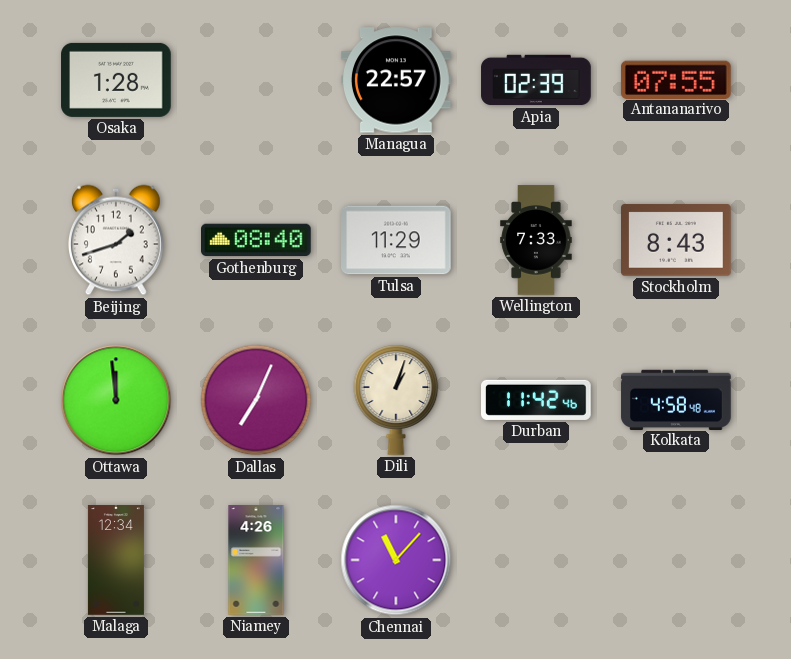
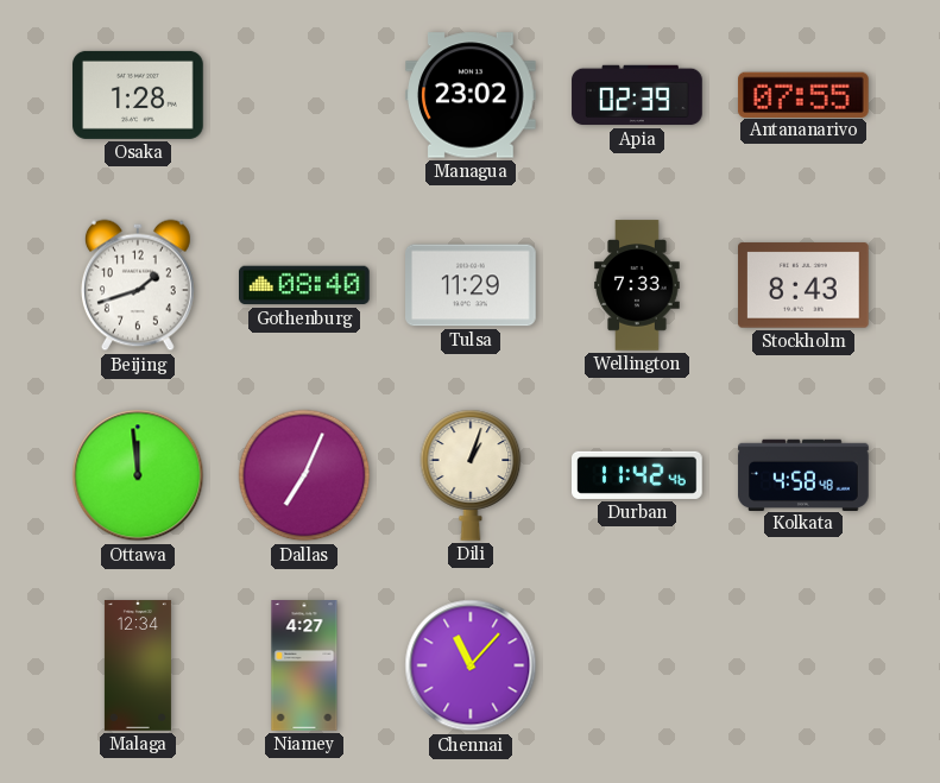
Managua: 22:57 -> 23:02 (472, 95)
Niamey: 4:26 -> 4:27 (304, 665)
